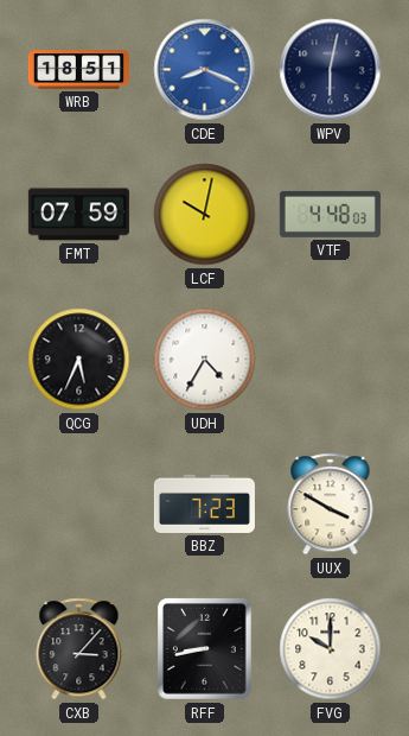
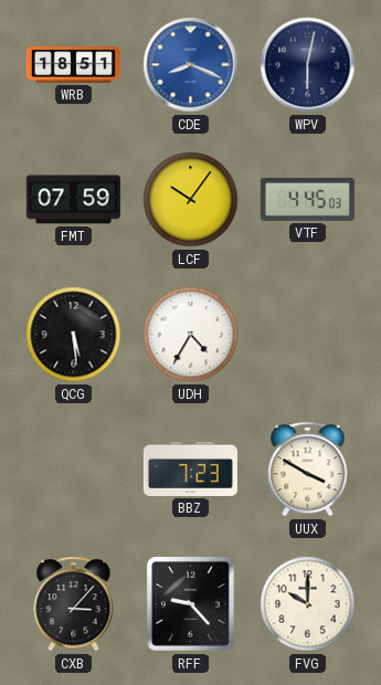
LCF: 10:02 -> 10:06 (191, 200)
VTF: 4:48 -> 4:45 (307, 199)
QCG: 5:34 -> 5:29 (74, 335)
RFF: 8:43 -> 9:23 (191, 604)
